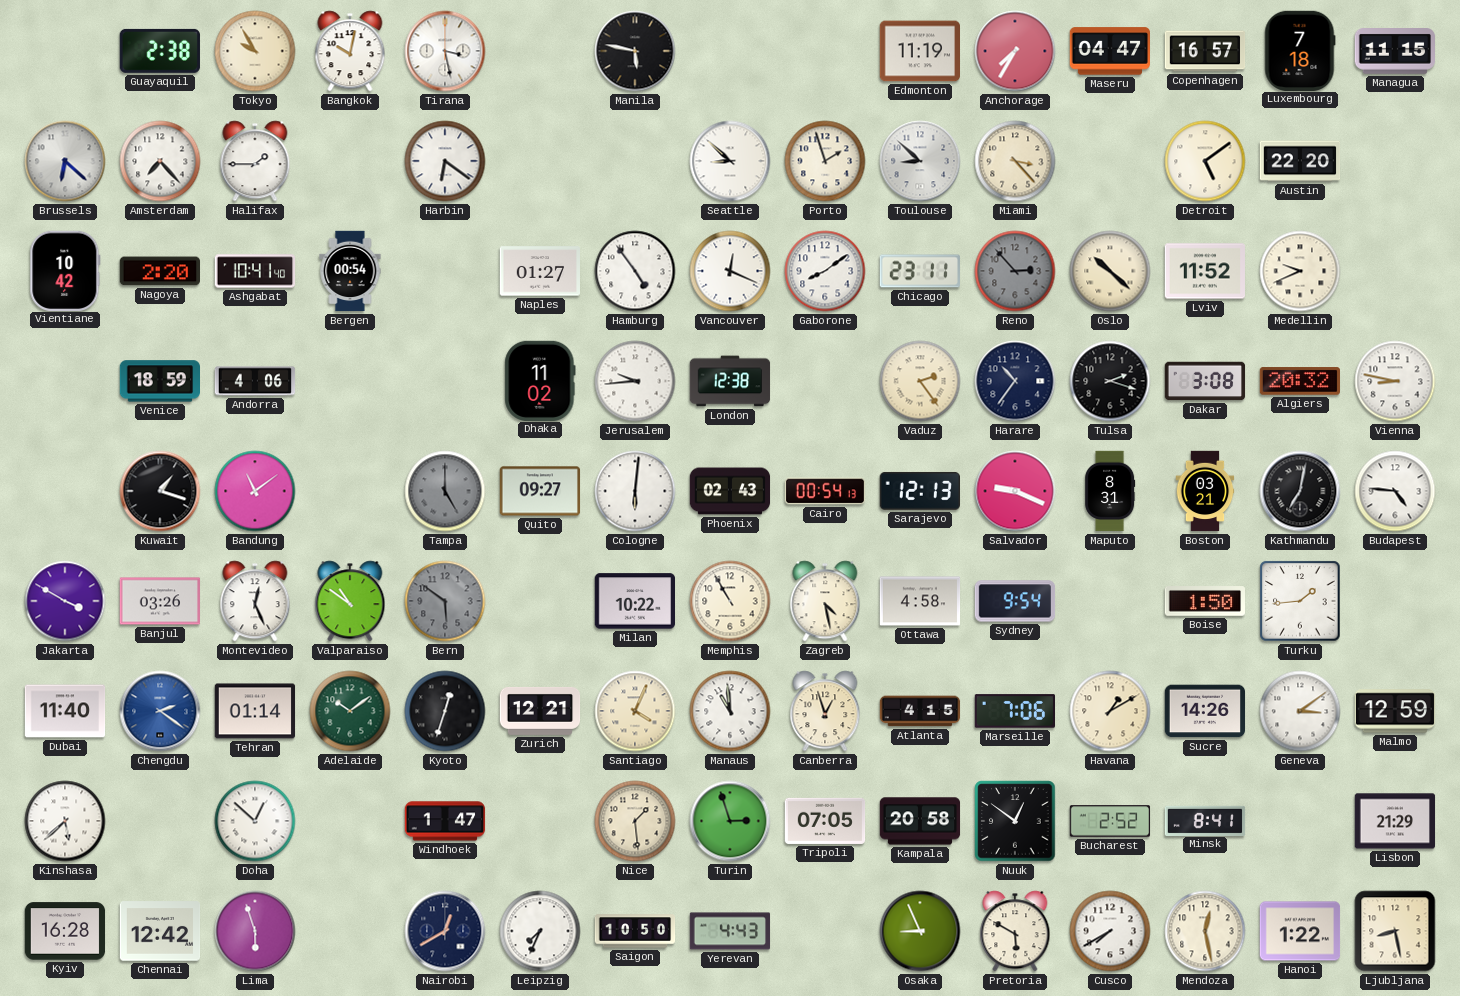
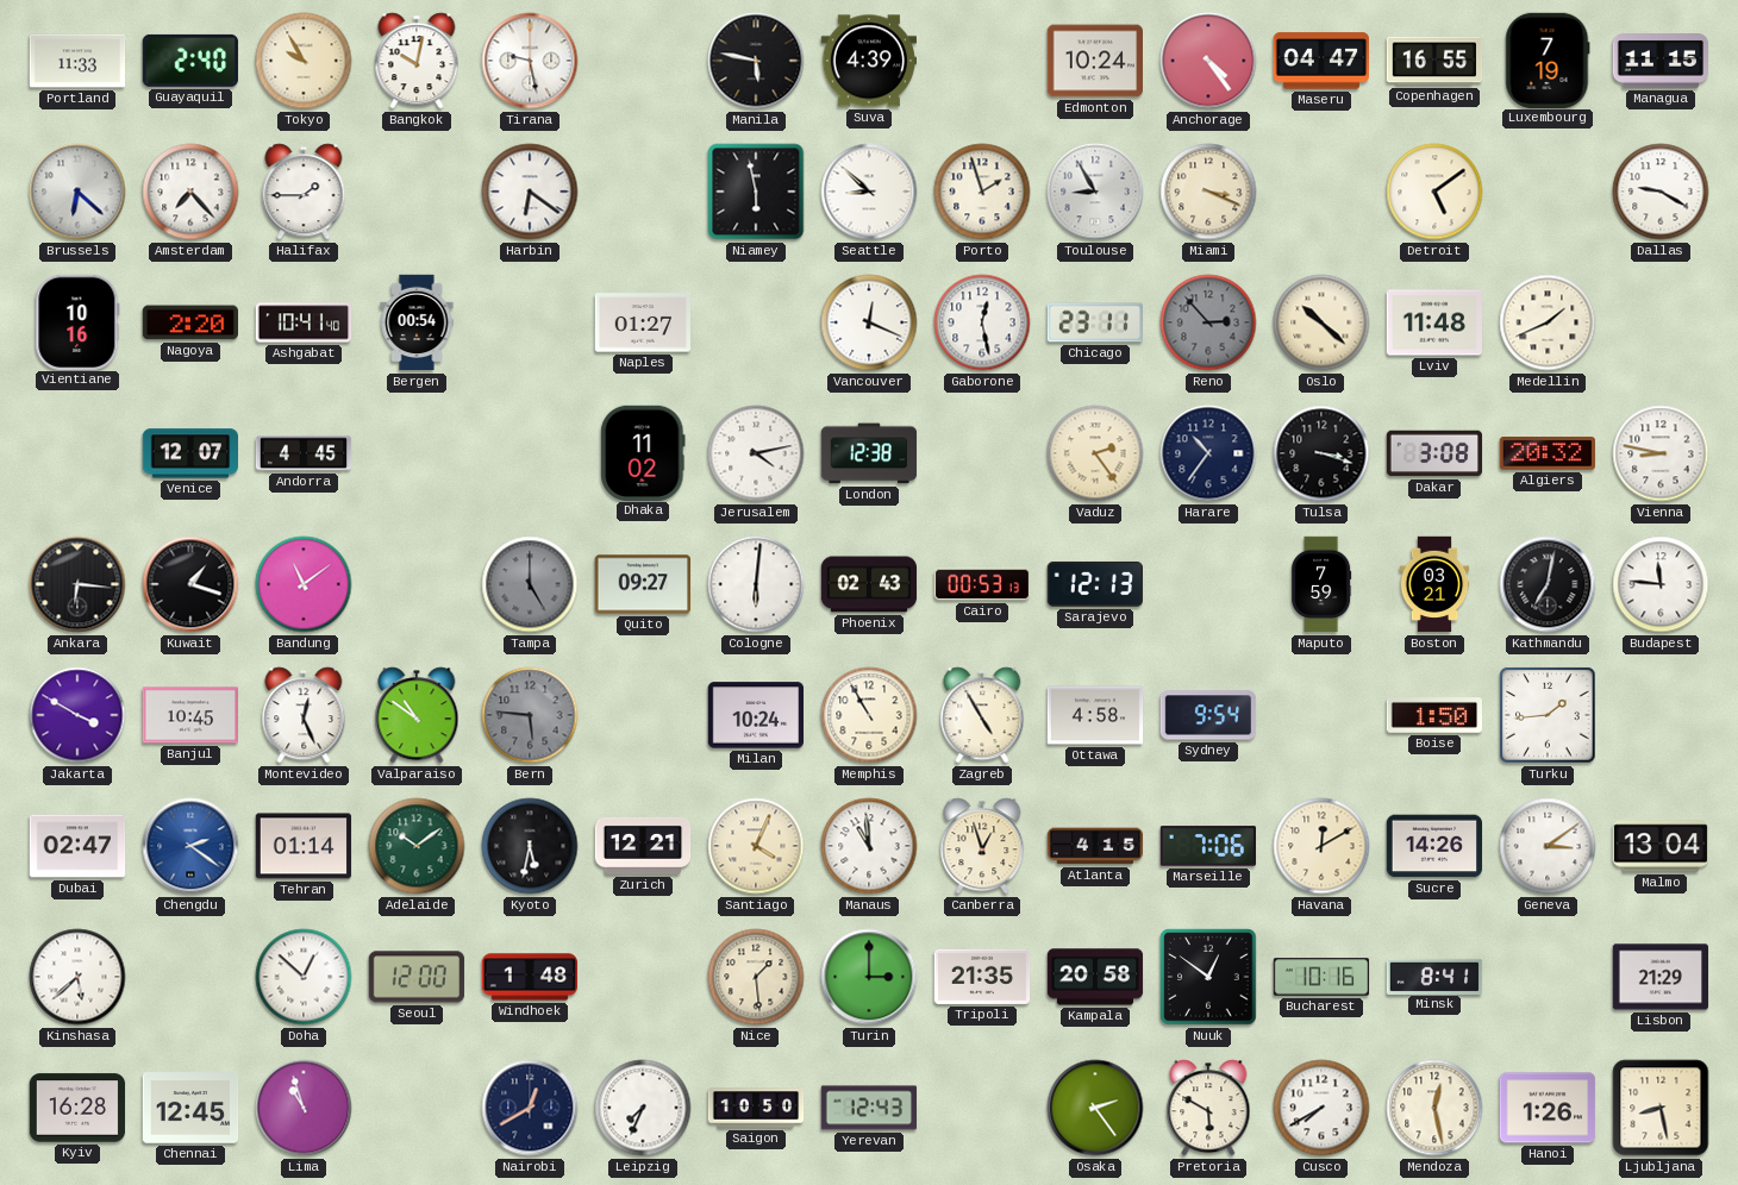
Portland: none -> 11:33 (77, 61)
Guayaquil: 2:38 -> 2:40 (190, 61)
Tirana: 3:28 -> 9:28 (530, 61)
Suva: none -> 4:39 (869, 61)
Edmonton: 11:19 -> 10:24 (1094, 61)
Anchorage: 7:35 -> 4:24 (1208, 61)
Copenhagen: 16:57 -> 16:55 (1434, 61)
Luxembourg: 7:18 -> 7:19 (1548, 59)
Niamey: none -> 5:58 (756, 192)
Toulouse: 8:52 -> 8:55 (1095, 192)
Miami: 3:23 -> 3:19 (1208, 192)
Austin: 22:20 -> none (1300, 161)
Dallas: none -> 9:20 (1661, 192)
Vientiane: 10:42 -> 10:16 (77, 321)
Hamburg: 4:54 -> none (635, 271)
Gaborone: 8:09 -> 12:28 (982, 322)
Lviv: 11:52 -> 11:48 (1434, 322)
Medellin: 9:41 -> 1:41 (1548, 322)
Venice: 18:59 -> 12:07 (189, 453)
Andorra: 4:06 -> 4:45 (304, 453)
Jerusalem: 9:44 -> 4:13 (756, 453)
Tulsa: 2:18 -> 3:18 (1321, 453)
Ankara: none -> 6:16 (77, 584)
Cairo: 00:54 -> 00:53 (982, 584)
Salvador: 9:19 -> none (1015, 491)
Maputo: 8:31 -> 7:59 (1321, 584)
Budapest: 4:46 -> 11:46 (1661, 584)
Banjul: 03:26 -> 10:45 (189, 715)
Bern: 5:51 -> 5:46 (530, 715)
Milan: 10:22 -> 10:24 (756, 715)
Zagreb: 4:28 -> 4:55 (982, 715)
Dubai: 11:40 -> 02:47 (77, 846)
Kyoto: 12:33 -> 5:32 (530, 846)
Havana: 1:10 -> 12:10 (1321, 846)
Malmo: 12:59 -> 13:04 (1659, 846)
Seoul: none -> 12:00 (417, 977)
Windhoek: 1:47 -> 1:48 (530, 977)
Turin: 2:57 -> 3:00 (869, 977)
Tripoli: 07:05 -> 21:35 (982, 977)
Bucharest: 2:52 -> 10:16 (1321, 977)
Chennai: 12:42 -> 12:45 (190, 1108)
Lima: 5:57 -> 10:57 (304, 1108)
Yerevan: 4:43 -> 12:43 (869, 1108)
Osaka: 8:56 -> 2:24 (1095, 1108)
Hanoi: 1:22 -> 1:26 (1548, 1108)
